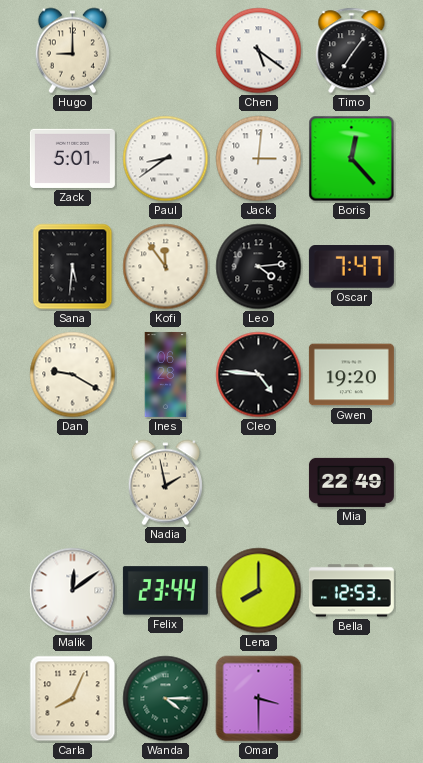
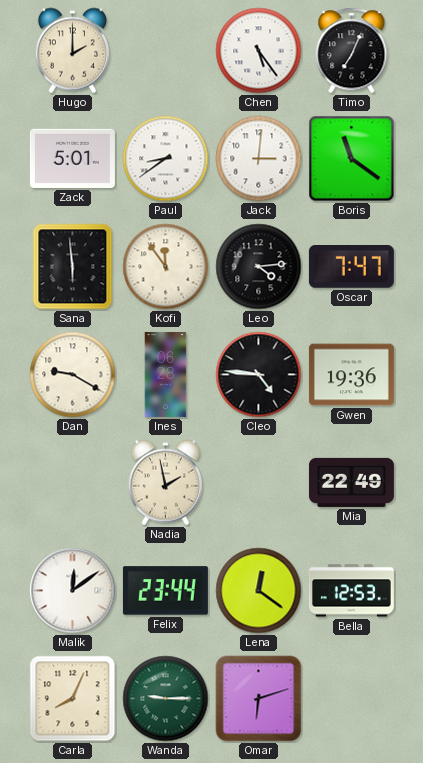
Hugo: 9:00 -> 2:00 (72, 51)
Chen: 5:21 -> 5:24 (259, 51)
Timo: 7:06 -> 7:04 (352, 51)
Boris: 12:23 -> 11:21 (352, 159)
Sana: 5:31 -> 5:59 (73, 267)
Gwen: 19:20 -> 19:36 (351, 375)
Lena: 8:00 -> 12:21 (259, 591)
Wanda: 4:15 -> 9:15 (166, 699)
Omar: 3:30 -> 6:12 (259, 699)
